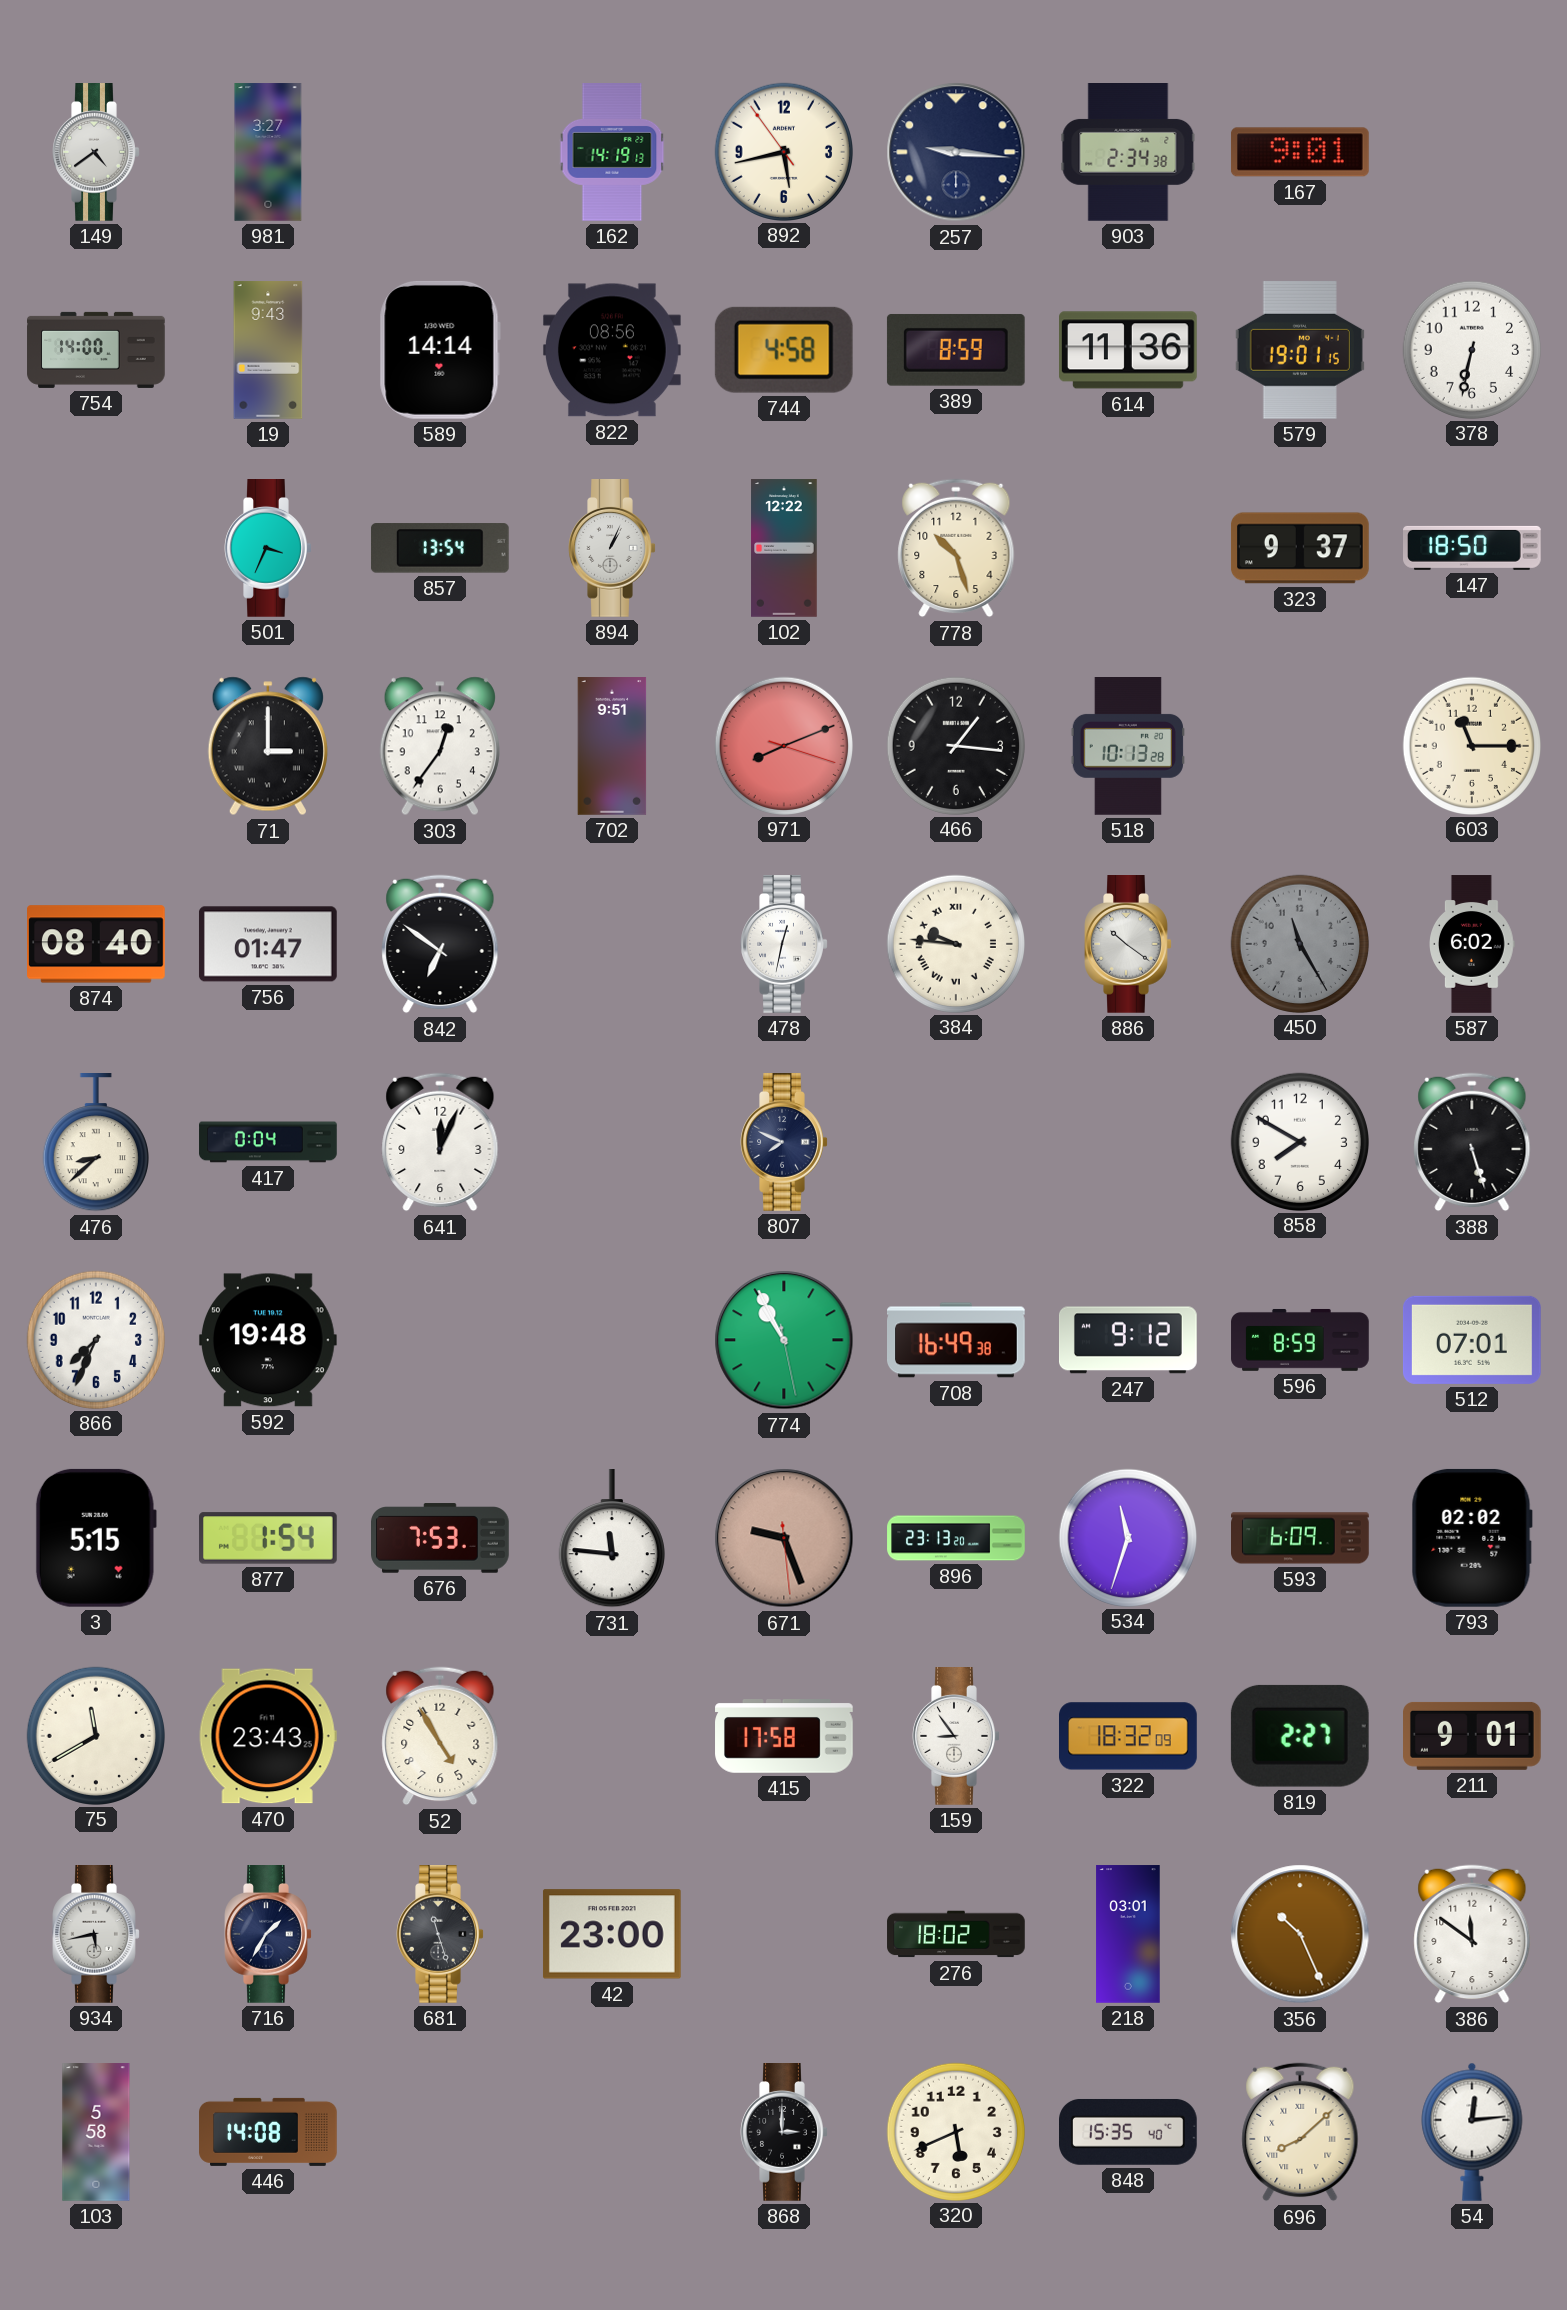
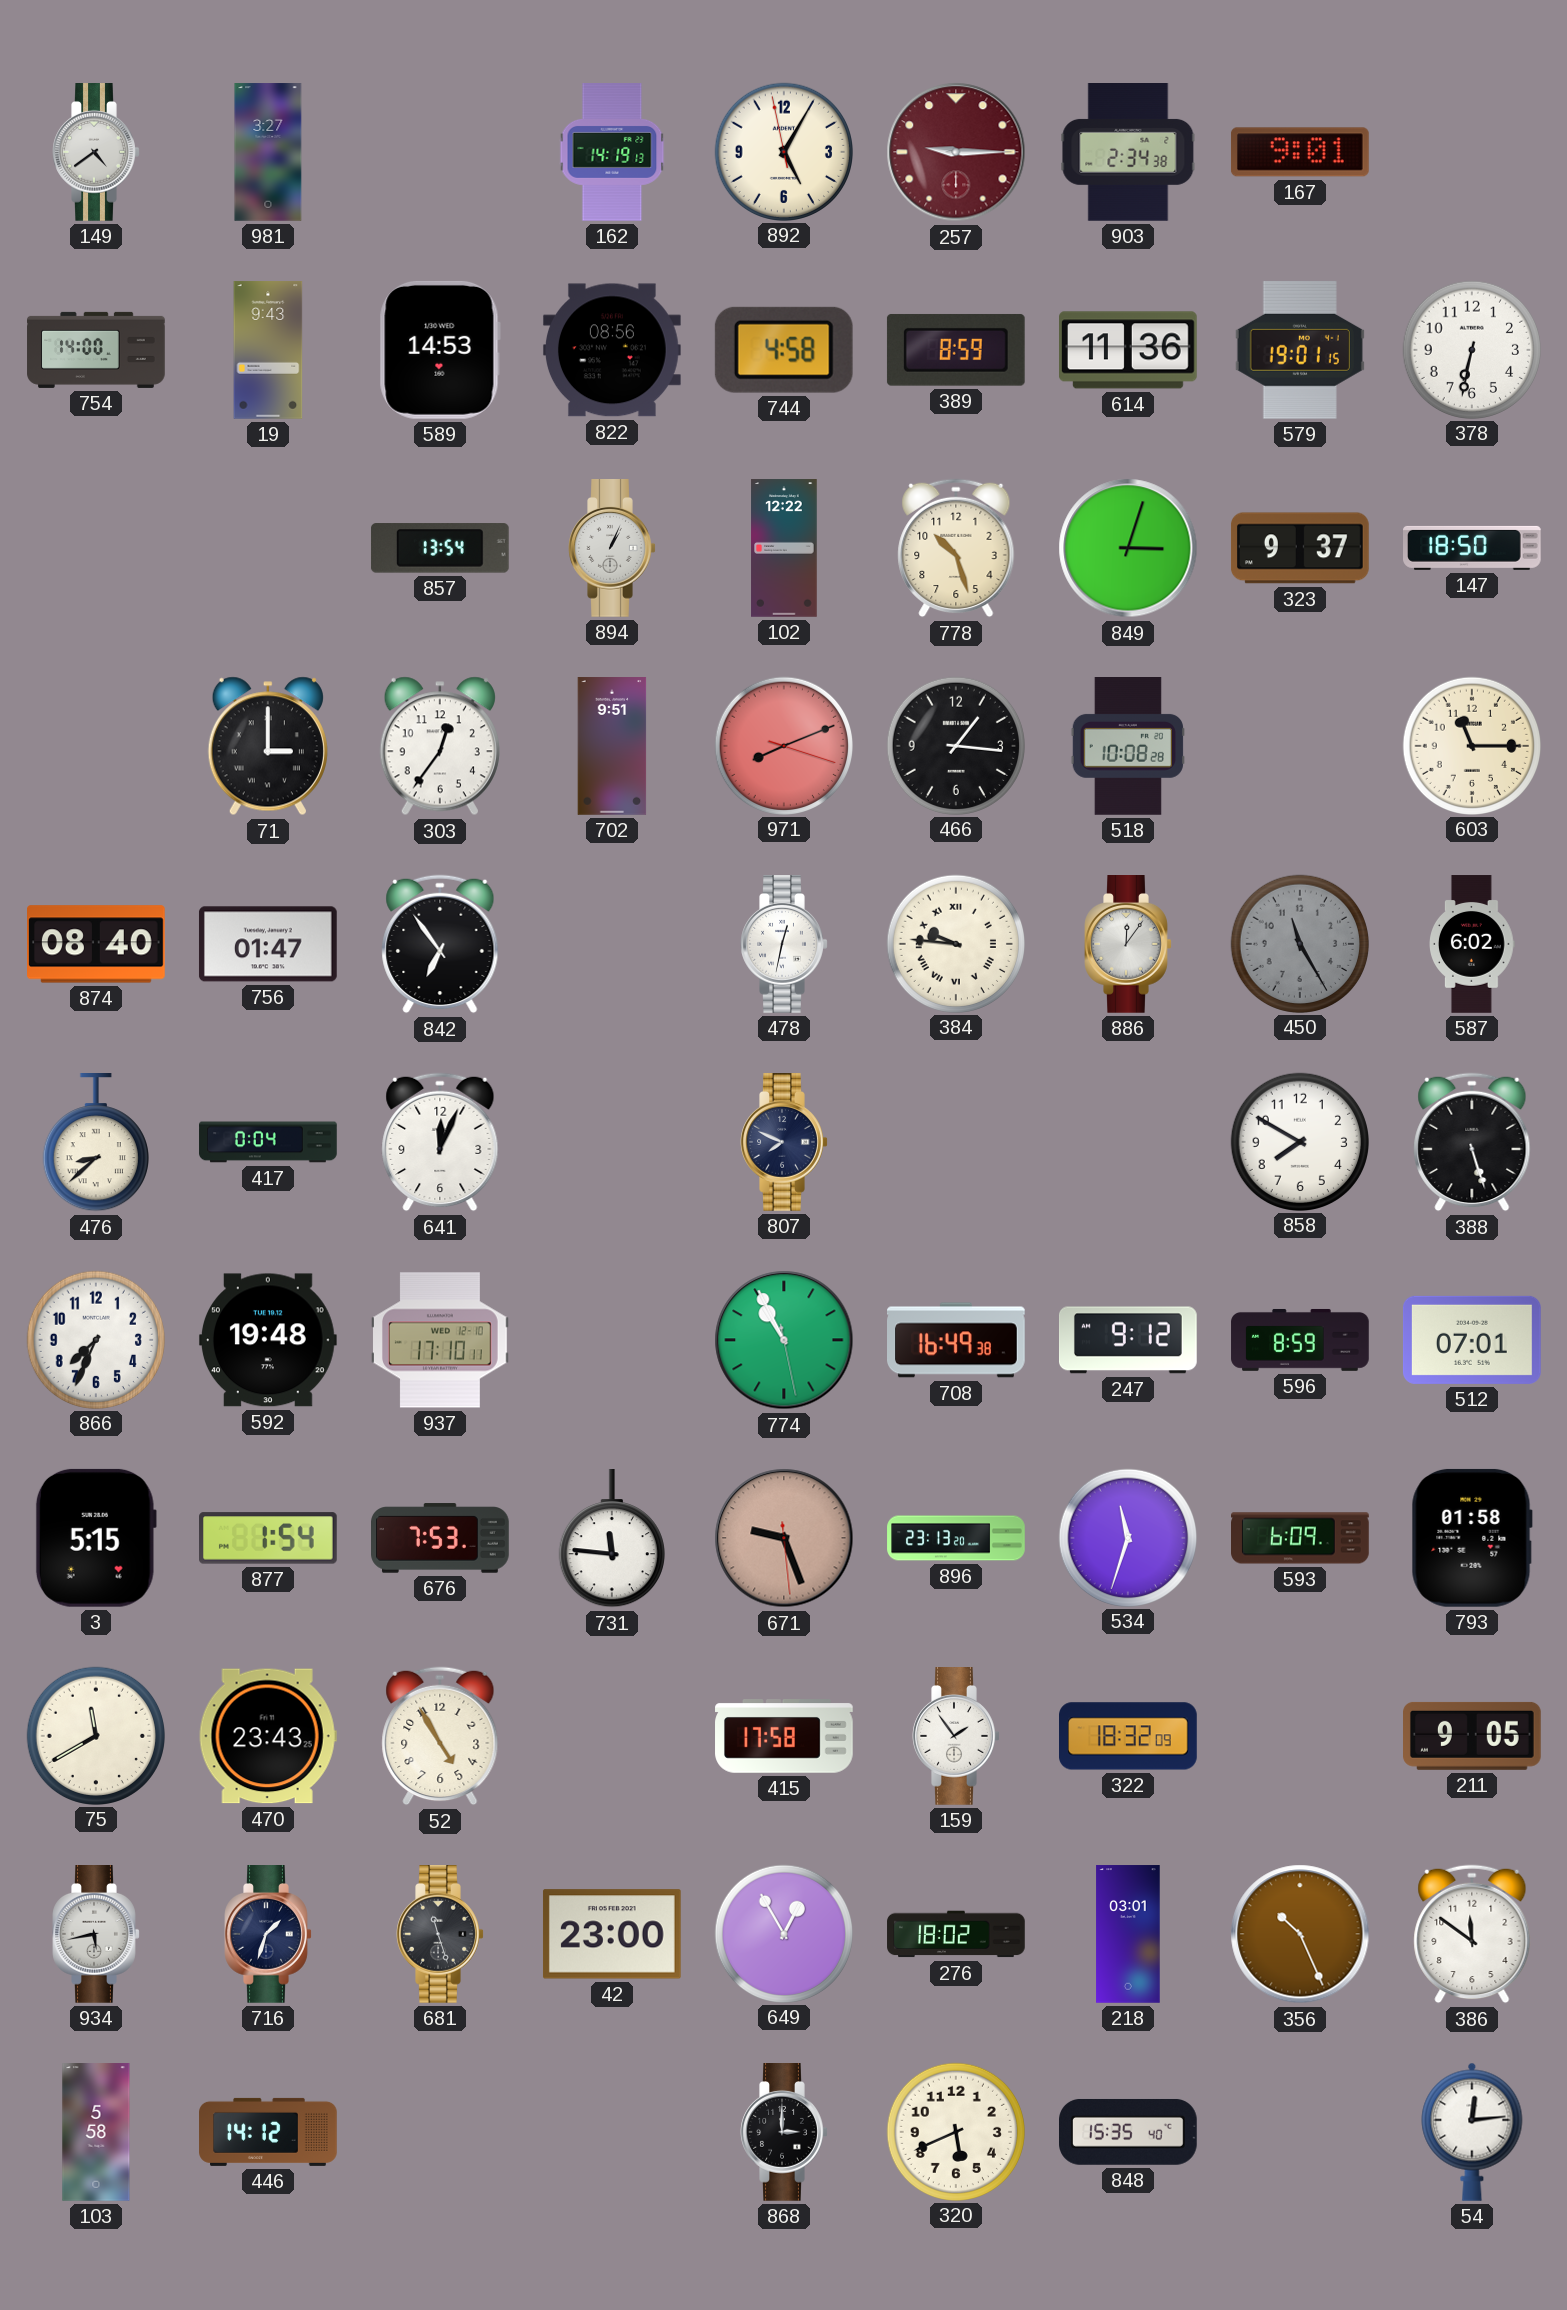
892: 5:42 -> 5:04 (783, 151)
257: 9:16 -> 9:15 (956, 152)
257 dial: navy -> burgundy (956, 152)
589: 14:14 -> 14:53 (440, 350)
501: 3:34 -> none (268, 549)
849: none -> 3:03 (1128, 548)
518: 10:13 -> 10:08 (1127, 747)
842: 6:51 -> 6:54 (440, 944)
886: 10:21 -> 12:06 (1128, 945)
937: none -> 17:10 (441, 1340)
793: 02:02 -> 01:58 (1472, 1538)
159: 8:54 -> 1:54 (956, 1737)
819: 2:27 -> none (1300, 1736)
211: 9:01 -> 9:05 (1473, 1736)
716: 1:35 -> 1:33 (268, 1935)
649: none -> 12:55 (783, 1933)
446: 14:08 -> 14:12 (268, 2132)
696: 8:08 -> none (1300, 2132)
